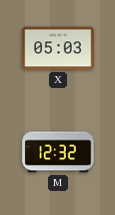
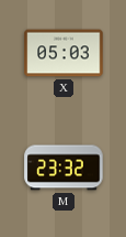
M: 12:32 -> 23:32 (64, 168)
